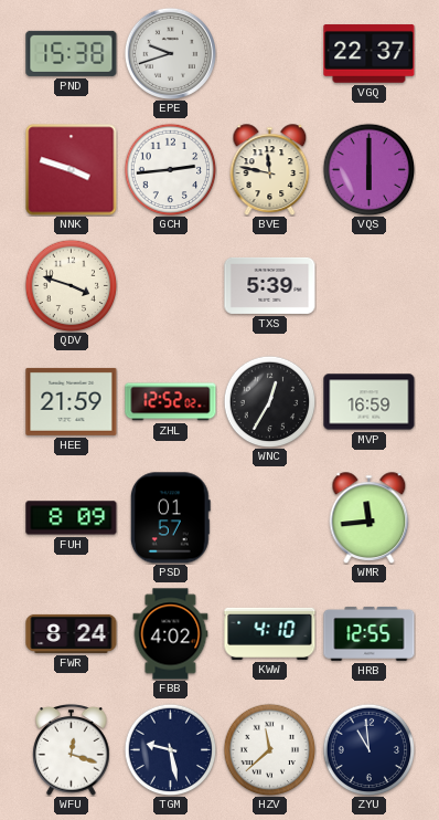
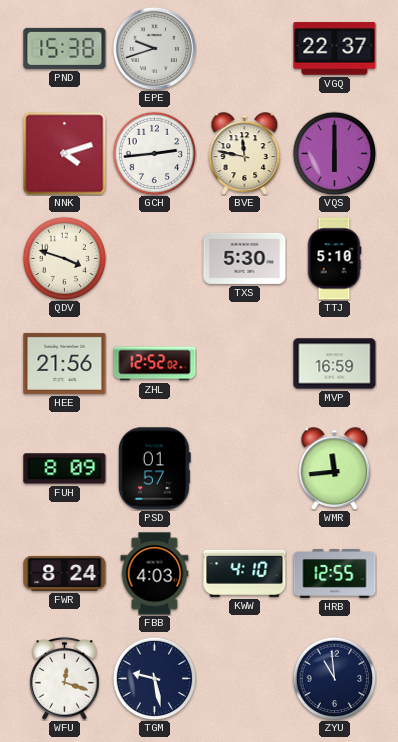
NNK: 3:48 -> 4:12 (65, 154)
TXS: 5:39 -> 5:30 (245, 258)
TTJ: none -> 5:10 (334, 259)
HEE: 21:59 -> 21:56 (65, 363)
WNC: 12:35 -> none (269, 401)
FBB: 4:02 -> 4:03 (155, 574)
HZV: 11:38 -> none (269, 749)
